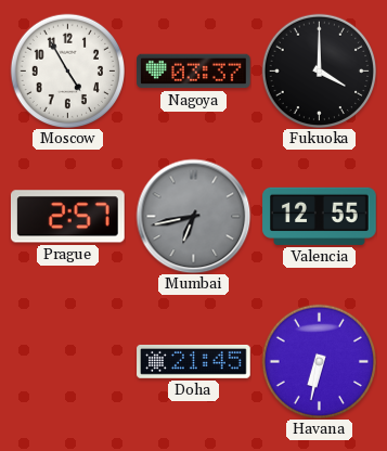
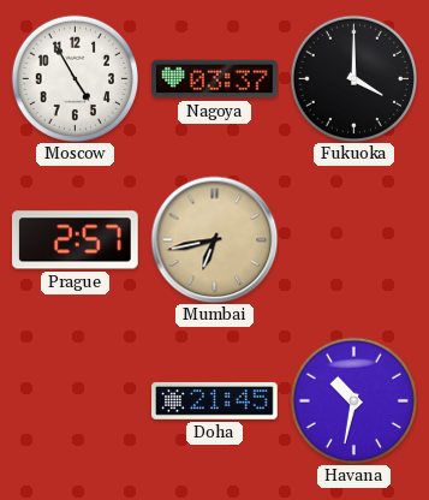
Mumbai dial: grey -> champagne (214, 239)
Valencia: 12:55 -> none (320, 216)
Havana: 6:32 -> 10:32 (353, 400)
